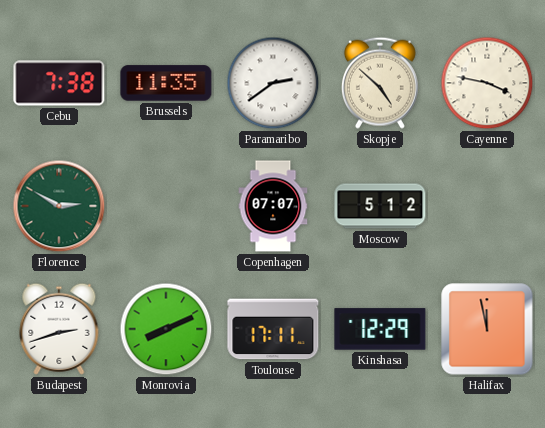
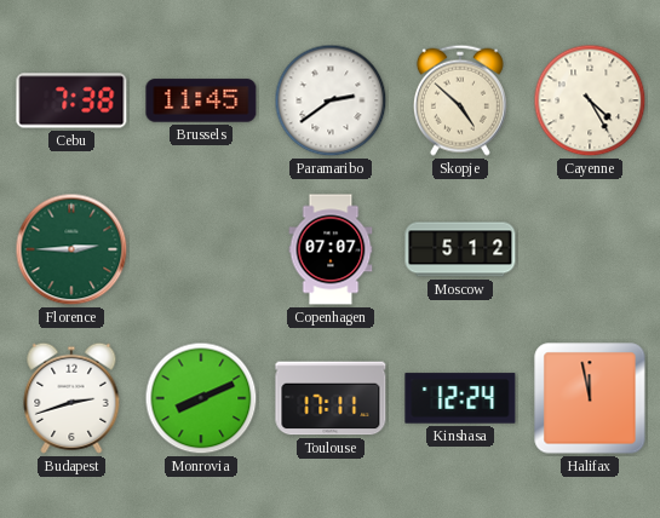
Brussels: 11:35 -> 11:45 (201, 100)
Cayenne: 3:47 -> 4:25 (590, 100)
Florence: 2:50 -> 2:45 (71, 249)
Kinshasa: 12:29 -> 12:24 (460, 398)
